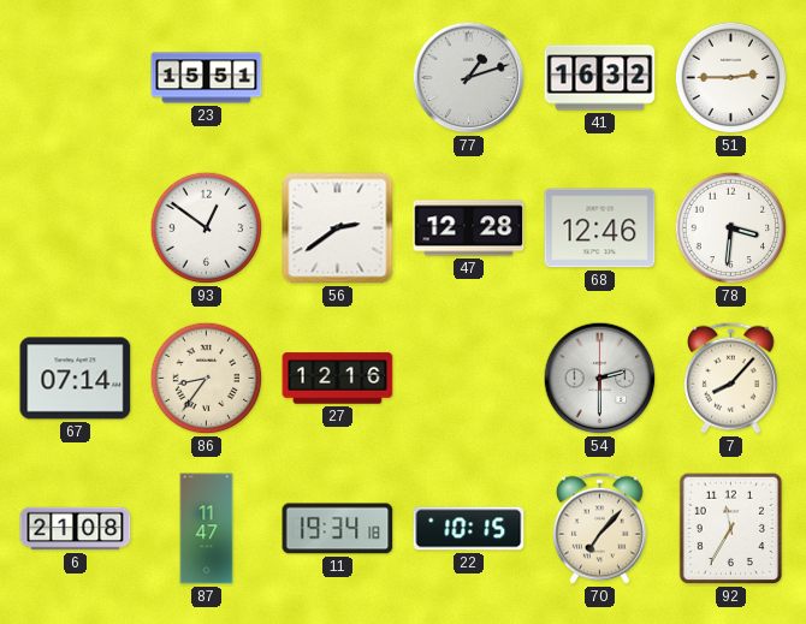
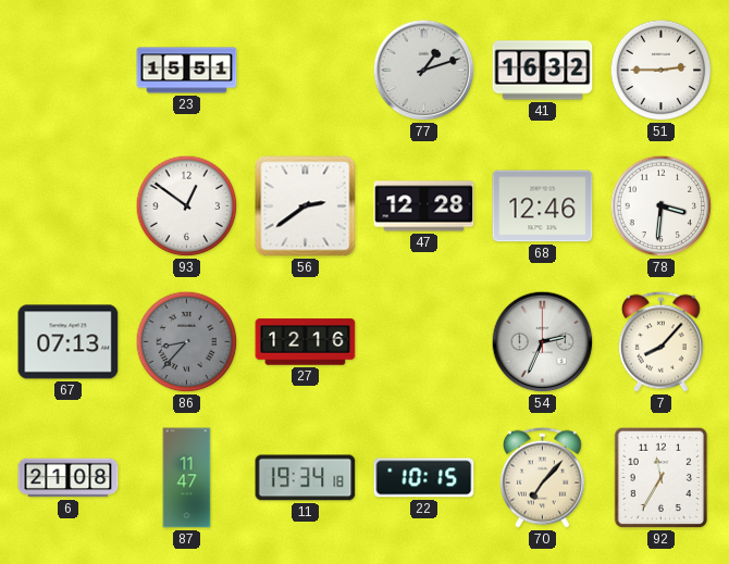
67: 07:14 -> 07:13 (69, 342)
86: 8:36 -> 8:37 (187, 342)
86 dial: cream -> grey (187, 342)
54: 2:30 -> 2:34 (543, 342)
